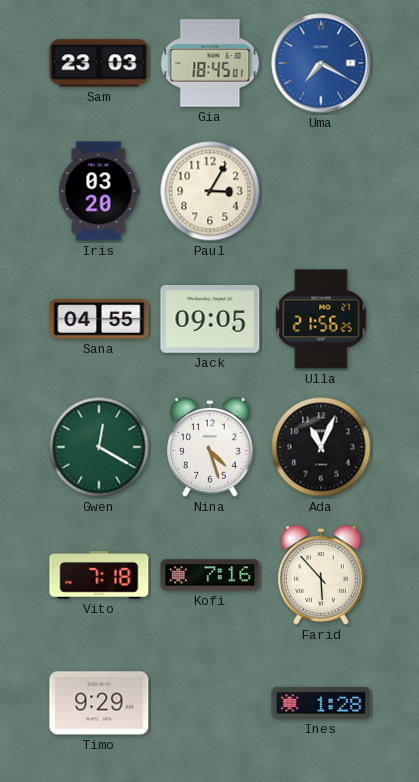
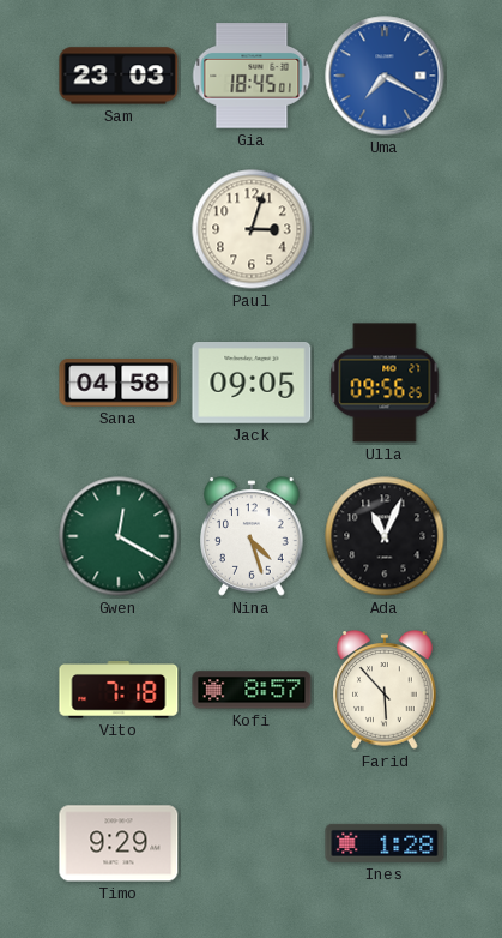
Iris: 03:20 -> none (99, 191)
Paul: 3:05 -> 3:03 (252, 229)
Sana: 04:55 -> 04:58 (119, 383)
Ulla: 21:56 -> 09:56 (385, 383)
Kofi: 7:16 -> 8:57 (252, 690)
